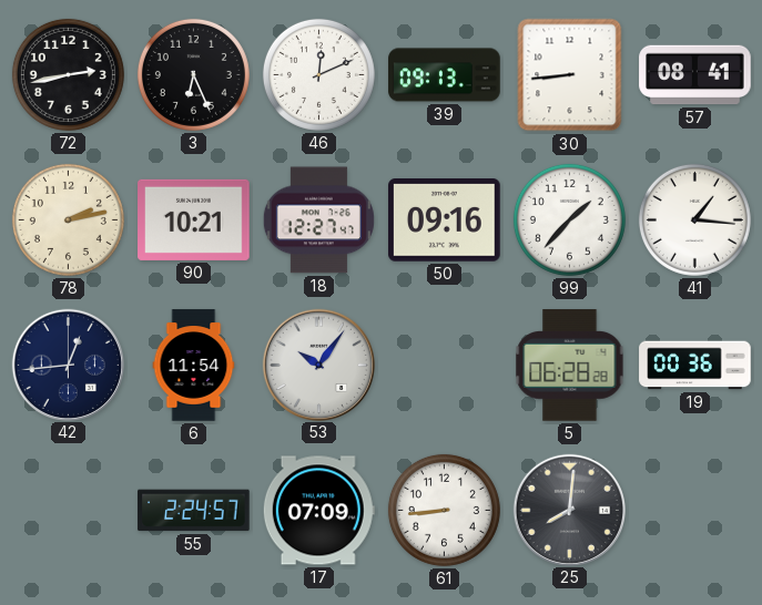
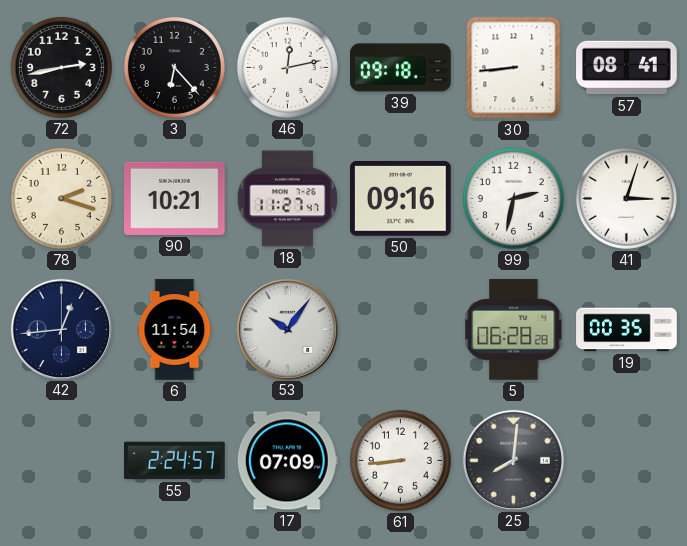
3: 6:26 -> 6:23 (174, 67)
46: 12:11 -> 12:13 (287, 67)
39: 09:13 -> 09:18 (401, 68)
78: 2:13 -> 2:18 (61, 198)
18: 12:27 -> 11:27 (287, 199)
99: 1:37 -> 2:32 (513, 198)
41: 1:16 -> 3:03 (626, 198)
19: 00:36 -> 00:35 (627, 330)
